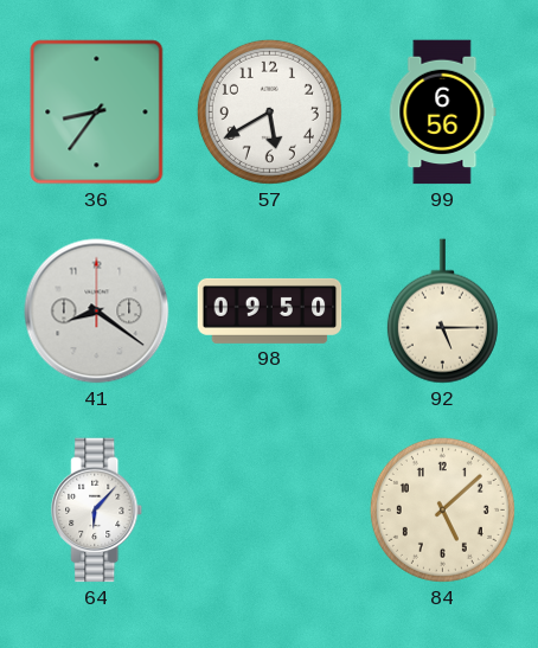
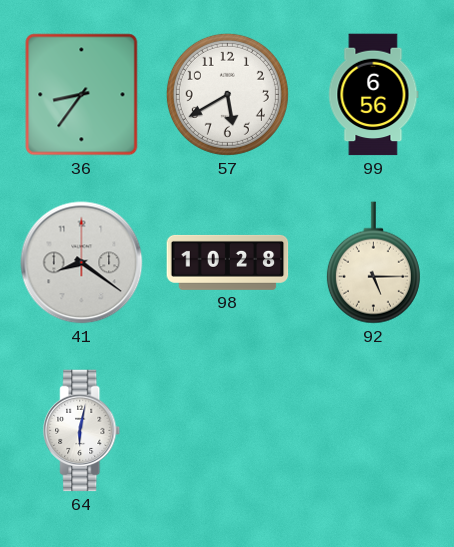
98: 09:50 -> 10:28 (228, 262)
64: 6:07 -> 6:02 (82, 431)
84: 5:08 -> none (442, 509)
